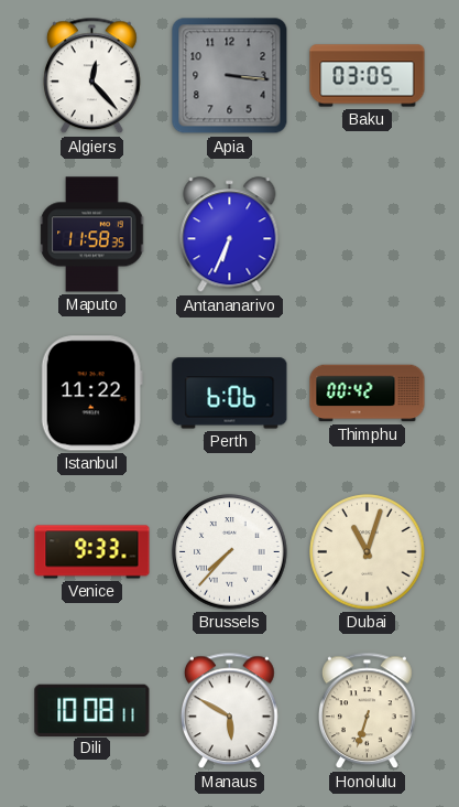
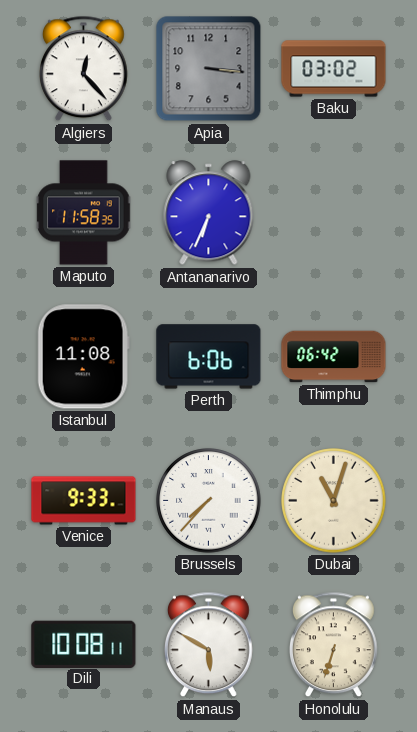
Baku: 03:05 -> 03:02 (334, 69)
Istanbul: 11:22 -> 11:08 (83, 357)
Thimphu: 00:42 -> 06:42 (334, 357)
